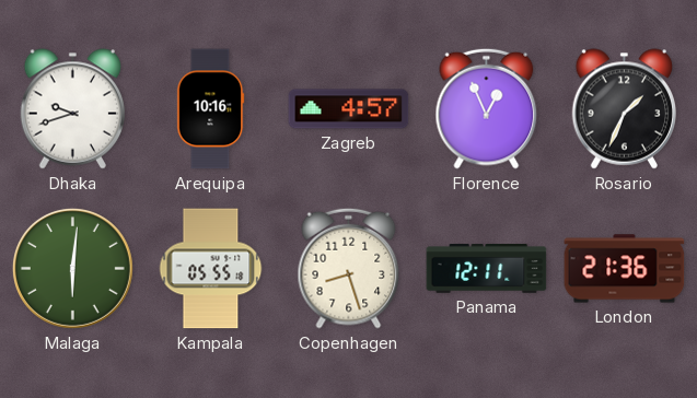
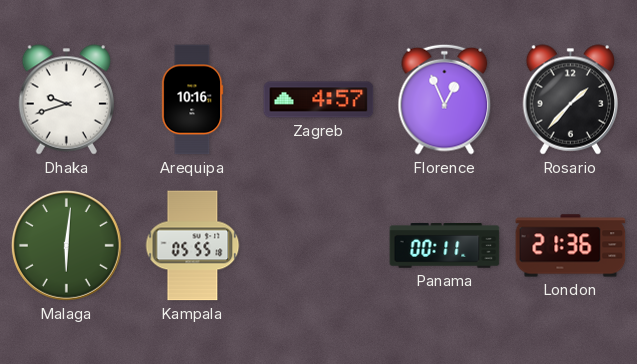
Rosario: 1:34 -> 1:37 (570, 100)
Copenhagen: 8:27 -> none (349, 268)
Panama: 12:11 -> 00:11 (445, 246)
